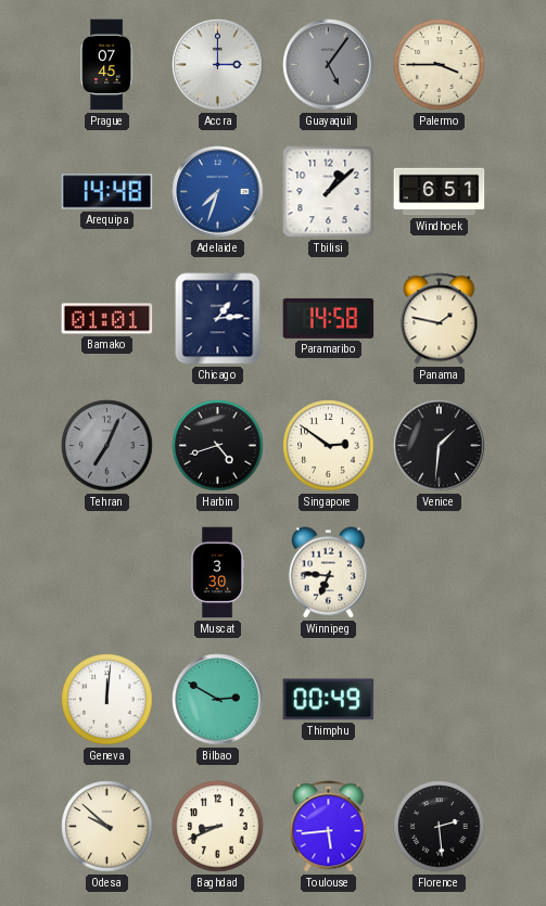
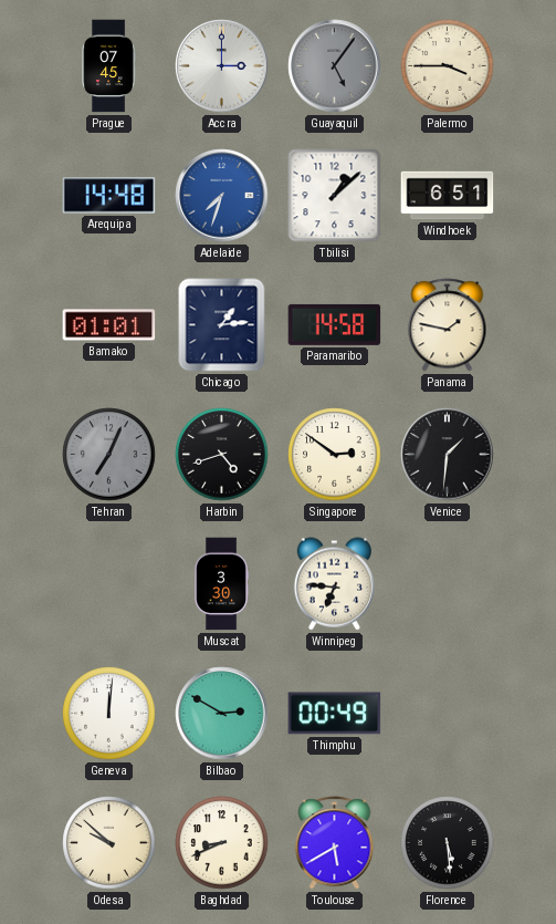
Toulouse: 5:44 -> 5:40 (335, 843)
Florence: 2:29 -> 5:29 (448, 843)
